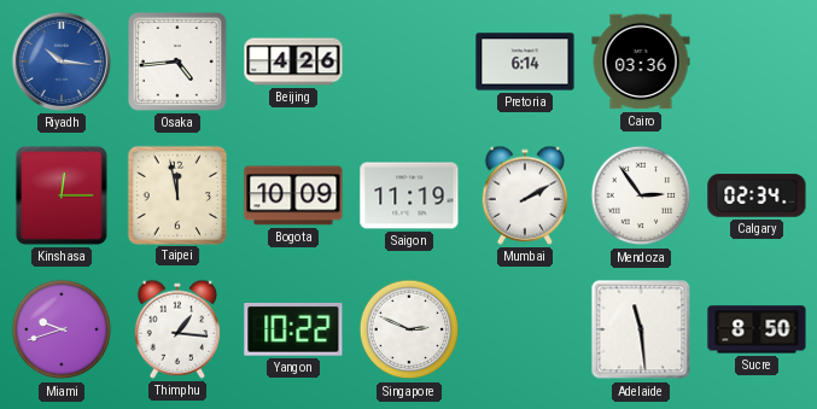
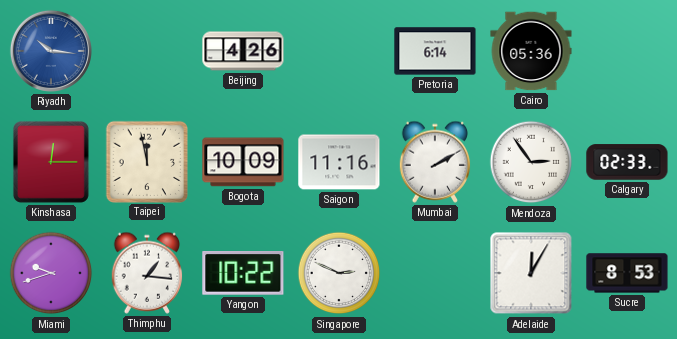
Osaka: 4:44 -> none (179, 63)
Cairo: 03:36 -> 05:36 (531, 51)
Saigon: 11:19 -> 11:16 (339, 162)
Calgary: 02:34 -> 02:33 (627, 162)
Adelaide: 11:29 -> 12:05 (531, 273)
Sucre: 8:50 -> 8:53 (627, 273)
